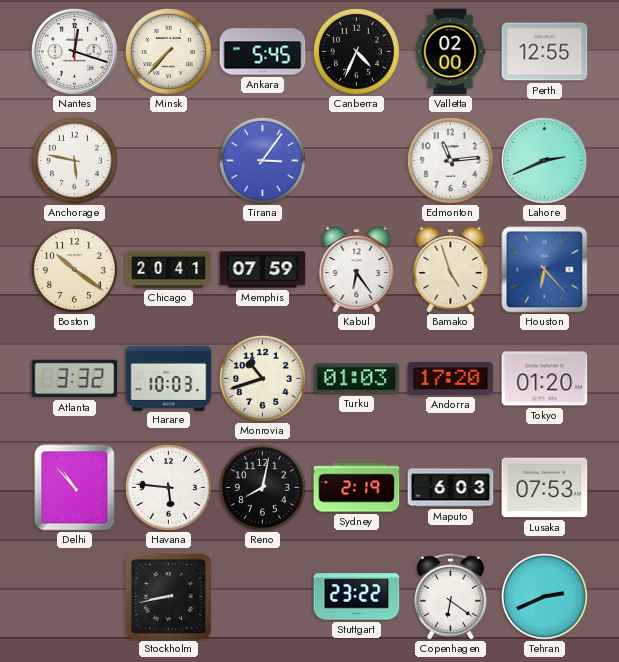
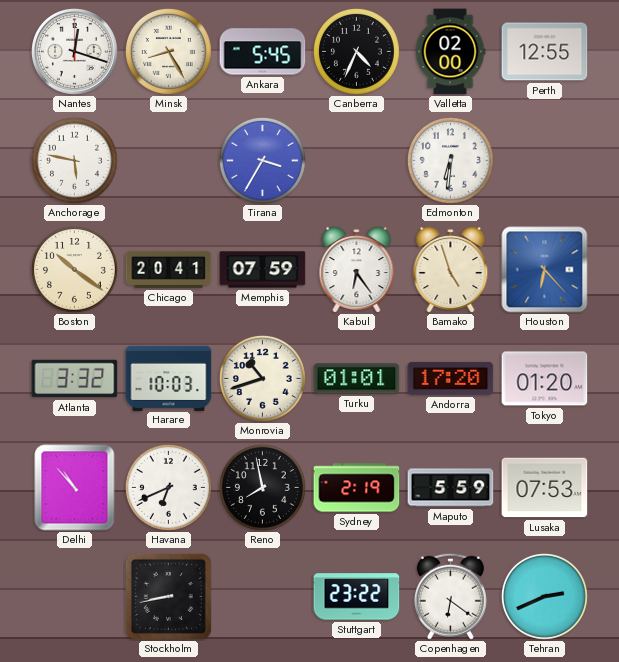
Minsk: 7:37 -> 8:25 (168, 51)
Tirana: 3:06 -> 3:35 (262, 160)
Edmonton: 11:14 -> 6:31 (450, 160)
Lahore: 2:41 -> none (545, 161)
Turku: 01:03 -> 01:01 (357, 379)
Havana: 5:46 -> 6:41 (168, 487)
Reno: 8:02 -> 7:58 (262, 487)
Maputo: 6:03 -> 5:59 (451, 488)
